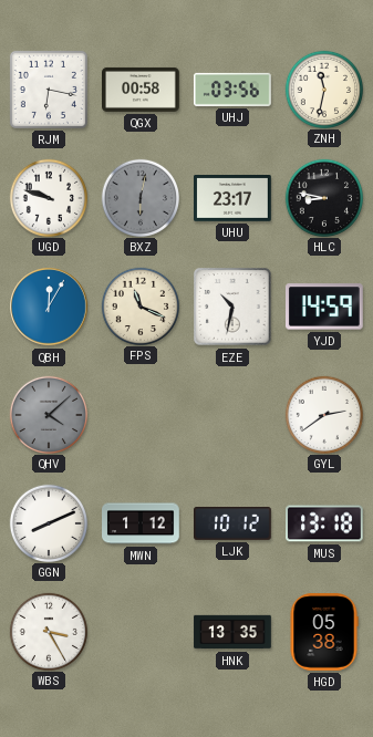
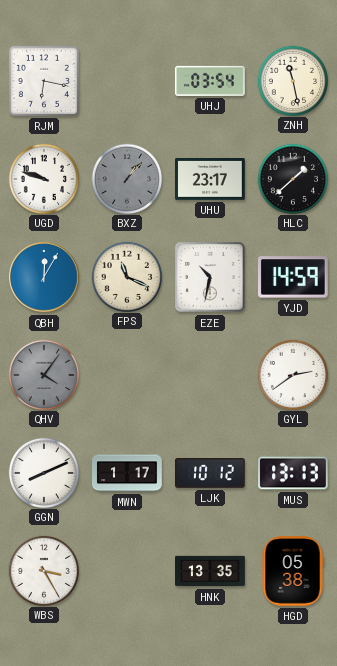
QGX: 00:58 -> none (142, 90)
UHJ: 03:56 -> 03:54 (210, 81)
ZNH: 11:32 -> 11:28 (292, 80)
BXZ: 6:02 -> 1:07 (126, 178)
HLC: 8:47 -> 1:38 (292, 178)
QHV: 4:08 -> 4:06 (43, 374)
MWN: 1:12 -> 1:17 (127, 473)
MUS: 13:18 -> 13:13 (294, 473)
